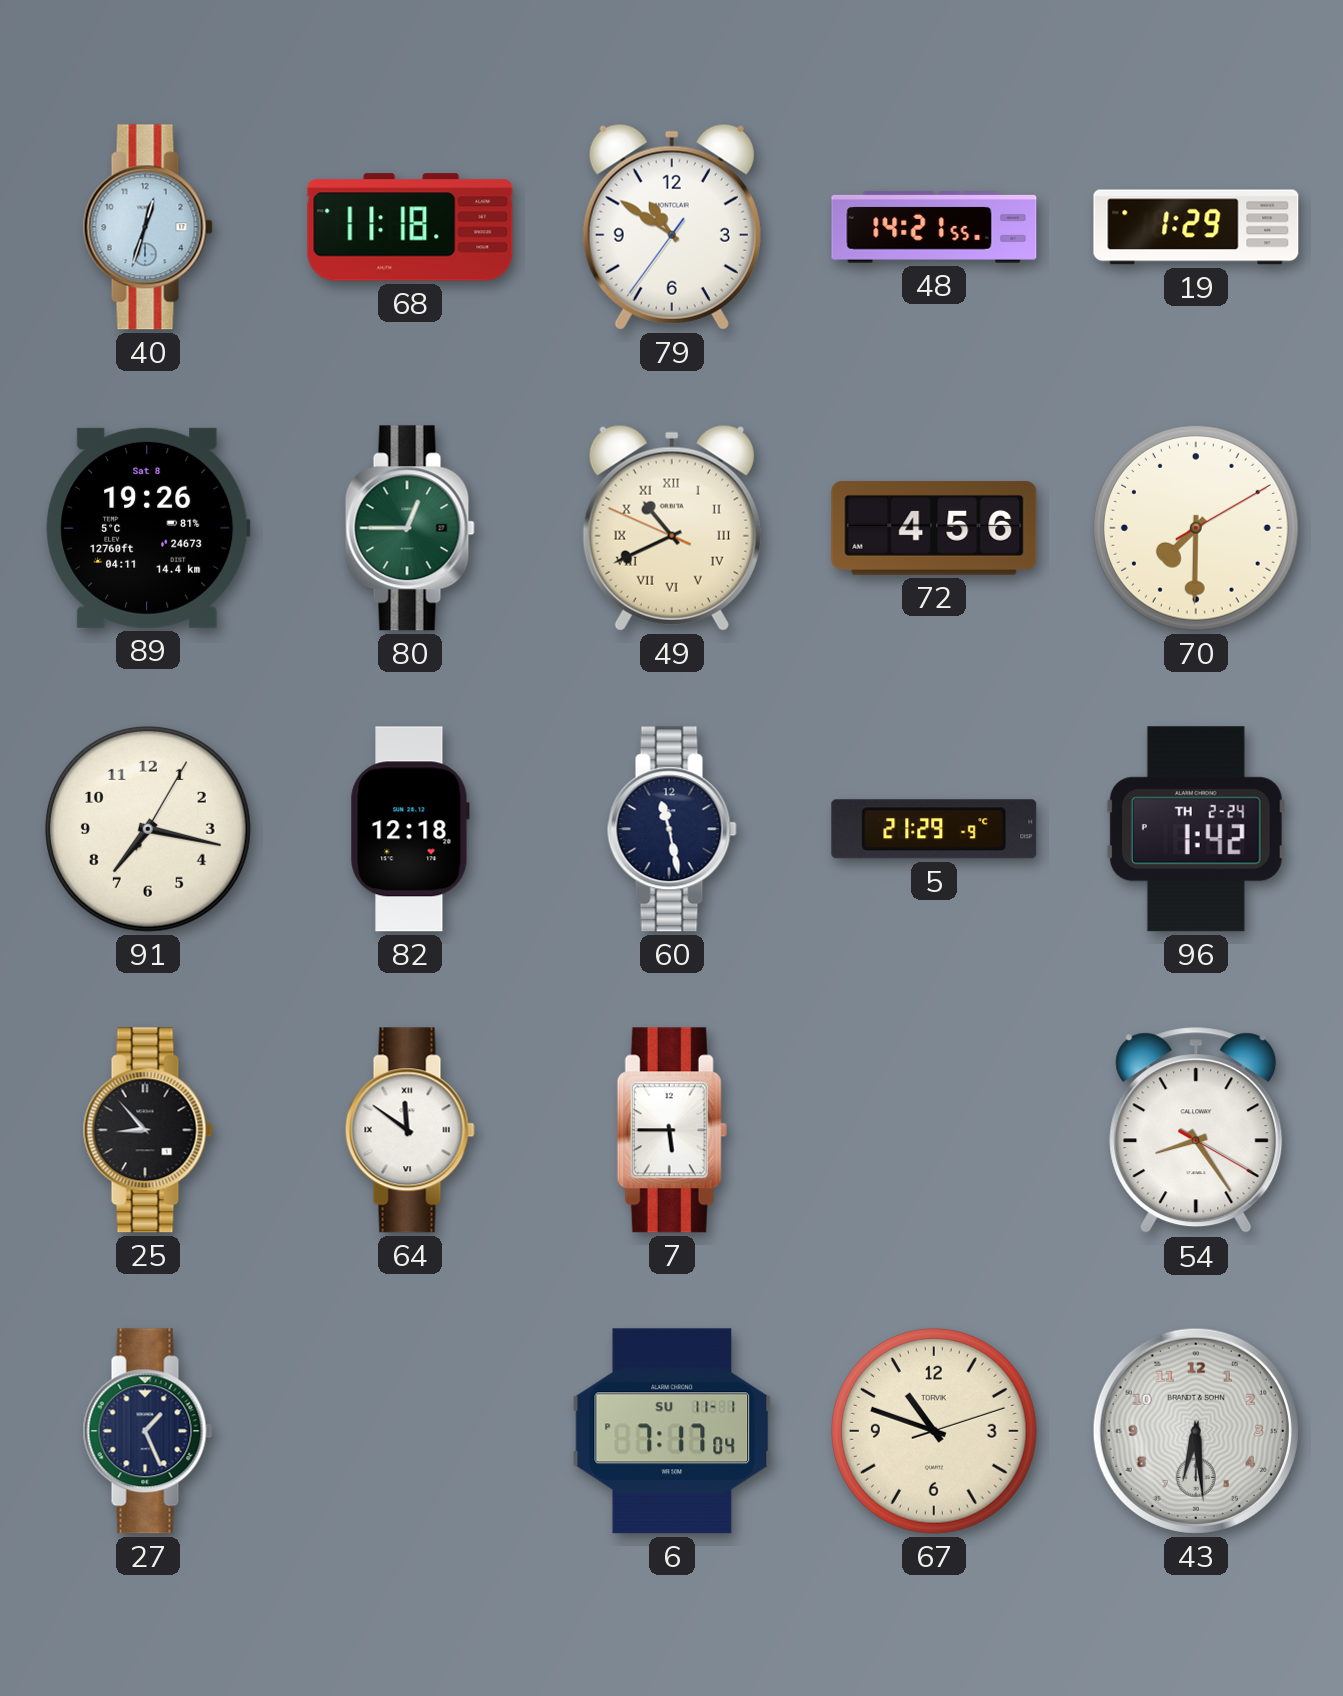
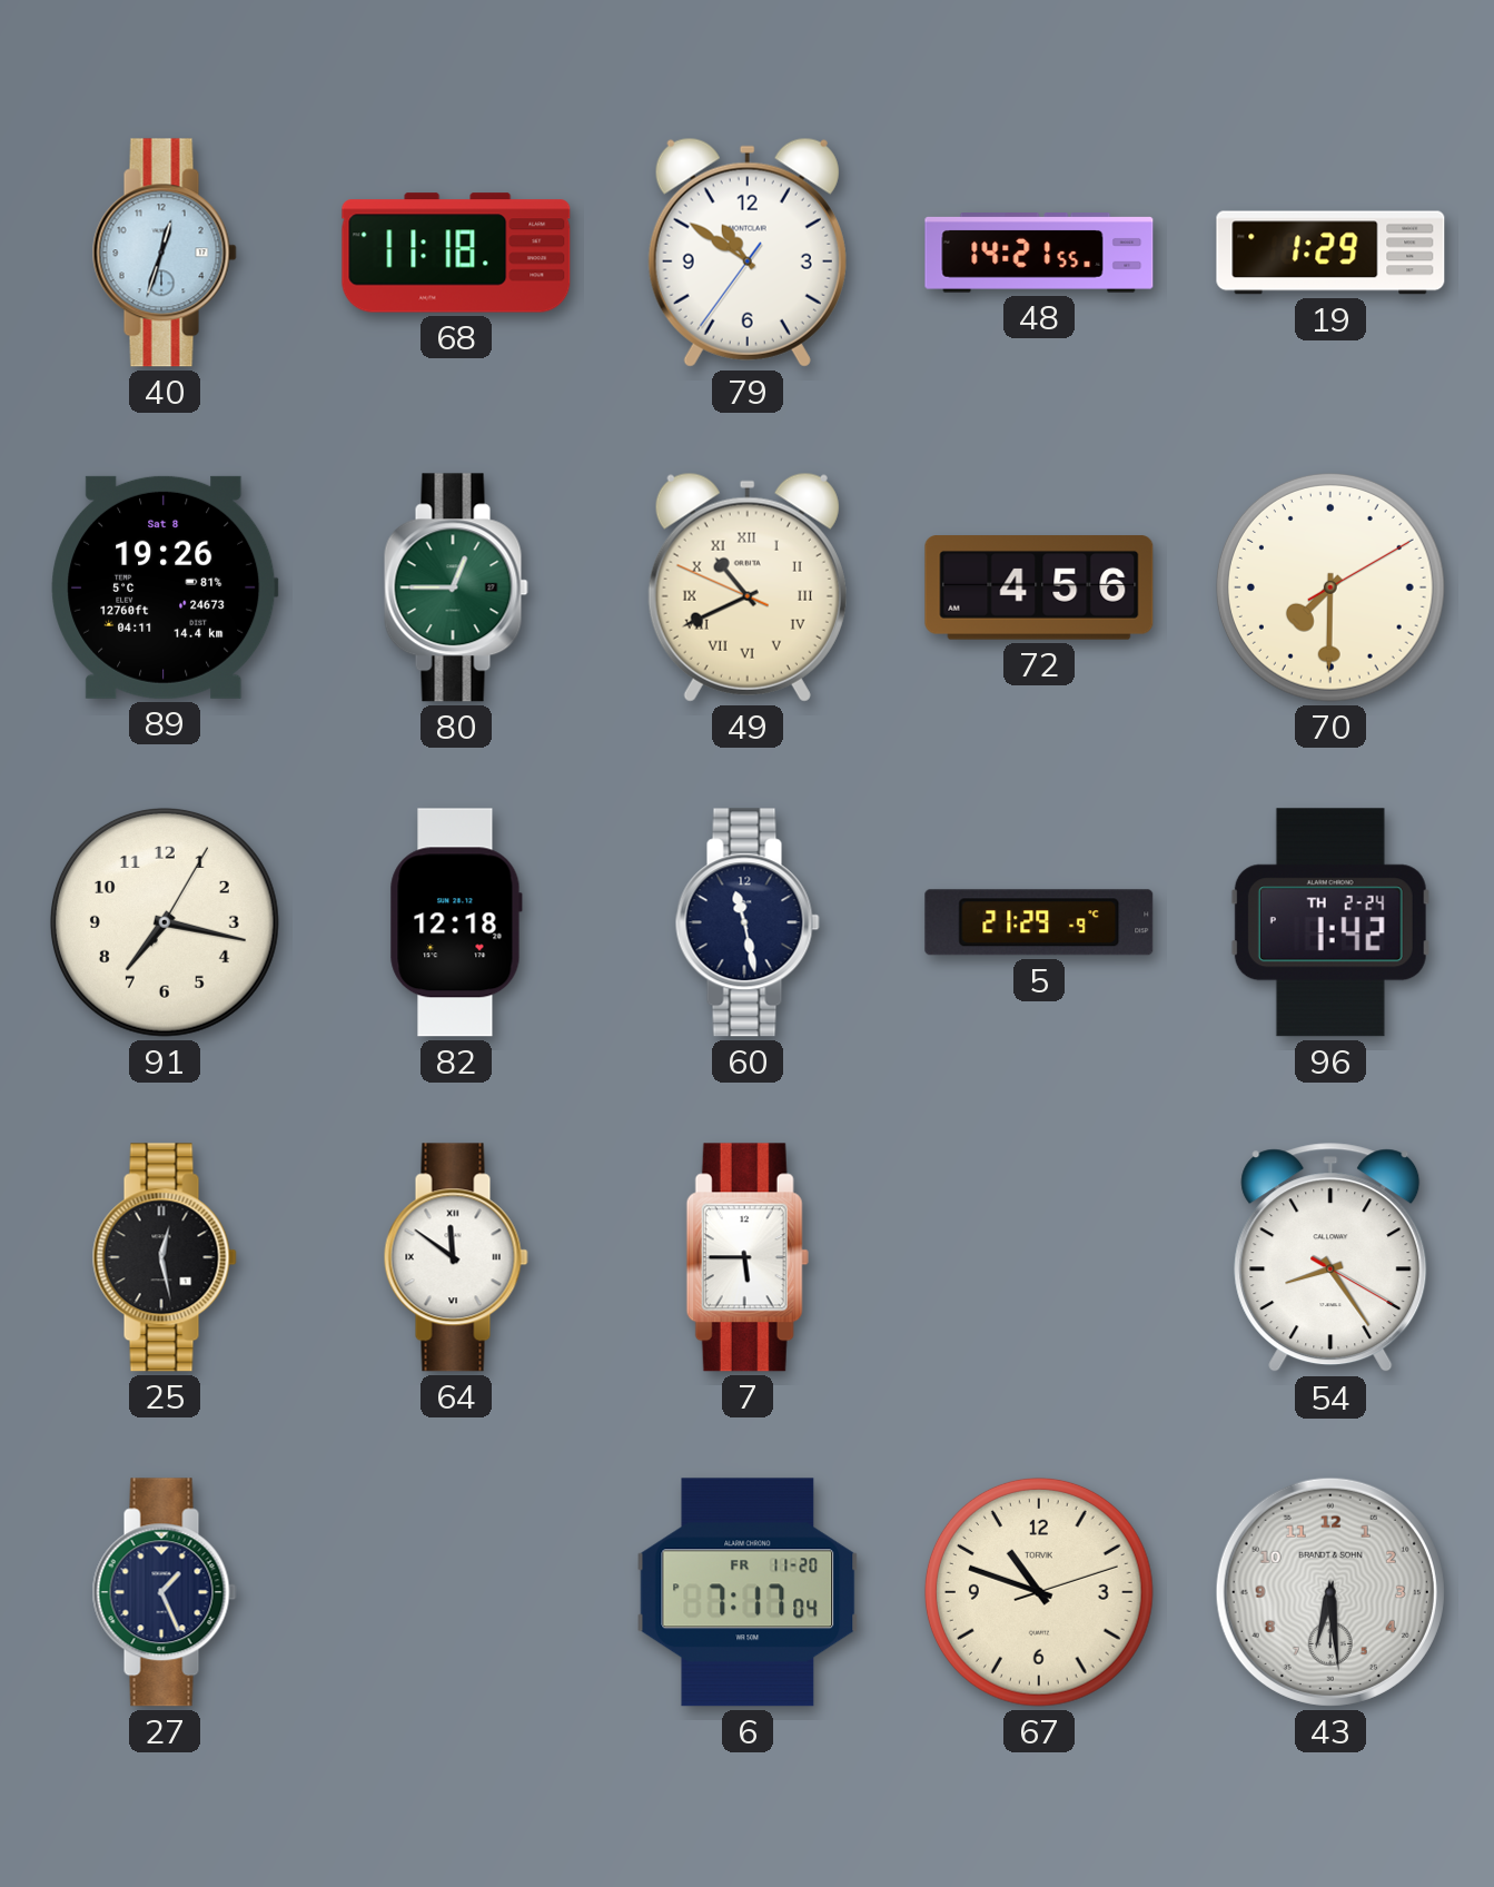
25: 8:53 -> 12:28 (165, 1257)
6 date: SU 11-1 -> FR 11-20 (748, 1592)
